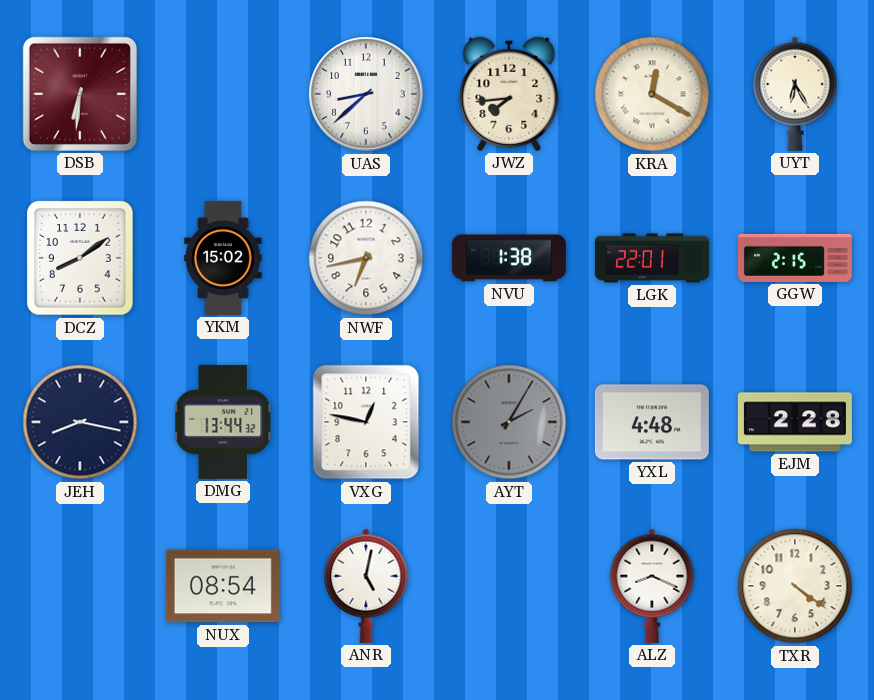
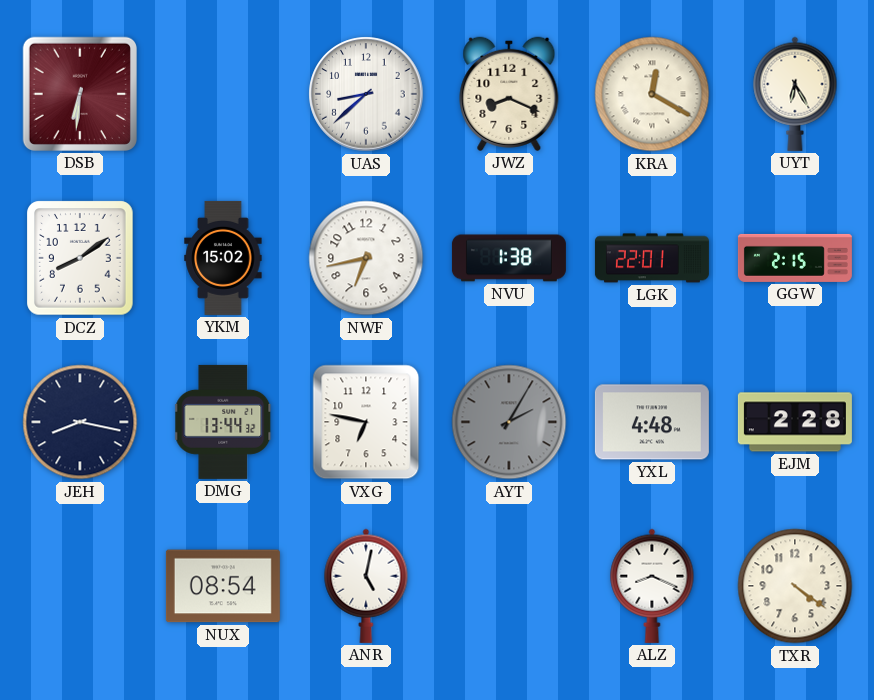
JWZ: 7:44 -> 8:19 (509, 94)
VXG: 12:47 -> 6:47 (366, 422)
